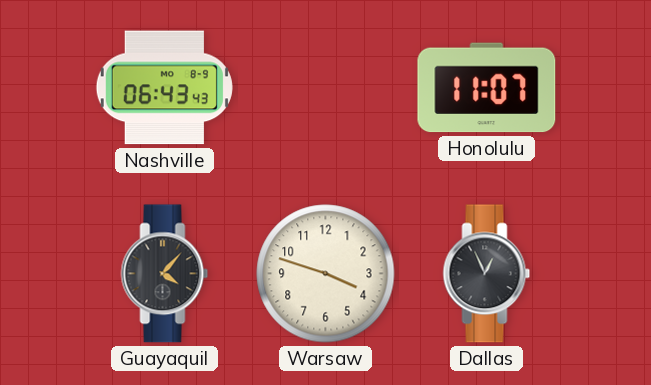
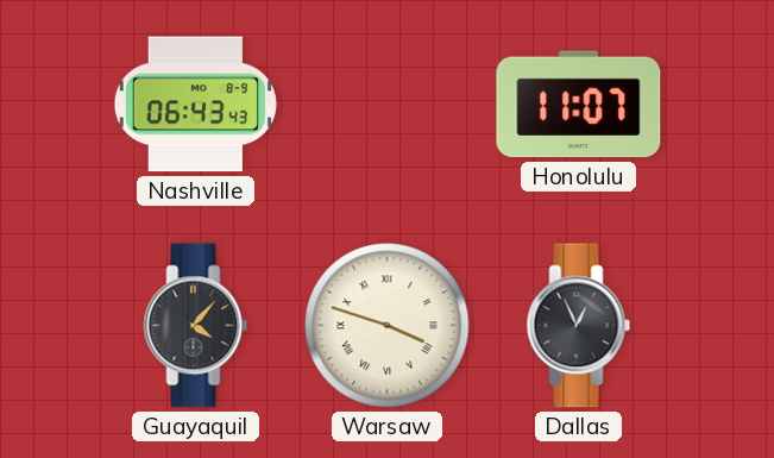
Warsaw numerals: Arabic -> Roman (388, 326)
